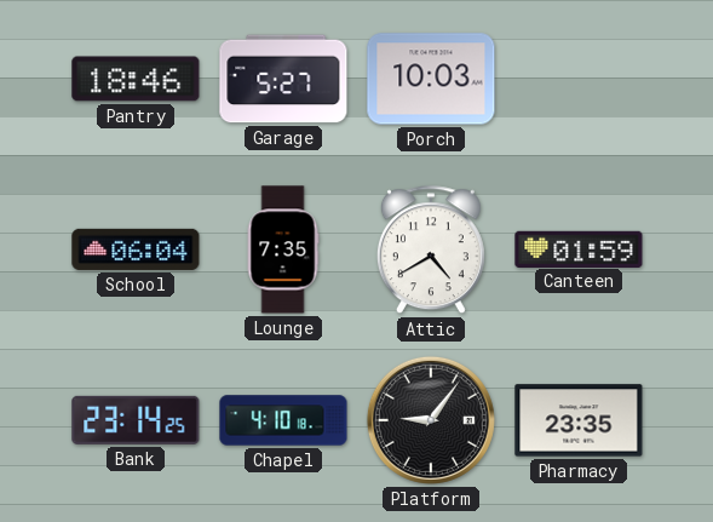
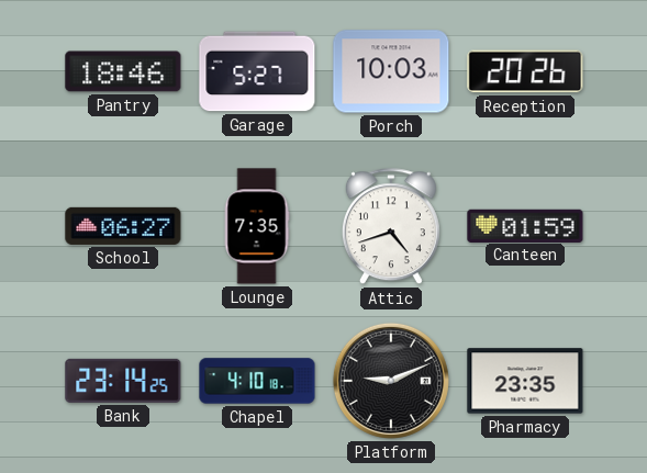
Reception: none -> 20:26 (525, 71)
School: 06:04 -> 06:27 (123, 226)
Attic: 4:40 -> 4:42 (391, 227)
Platform: 9:06 -> 9:11 (391, 381)
